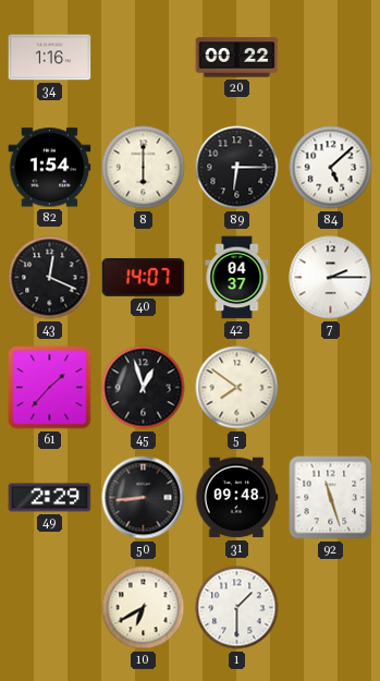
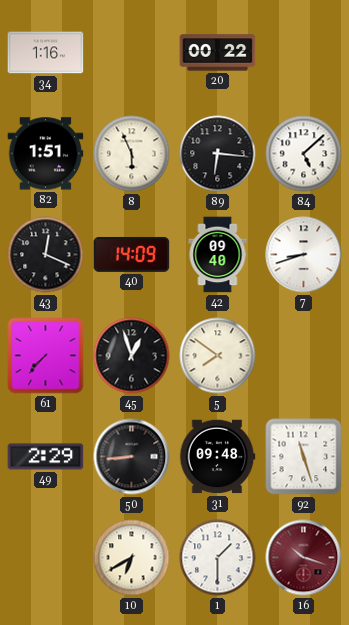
82: 1:54 -> 1:51 (46, 154)
8: 6:00 -> 5:56 (132, 154)
89: 6:15 -> 6:16 (218, 154)
40: 14:07 -> 14:09 (132, 254)
42: 04:37 -> 09:40 (218, 255)
7: 2:15 -> 8:42 (304, 255)
61: 1:37 -> 7:37 (46, 356)
16: none -> 10:18 (304, 558)
